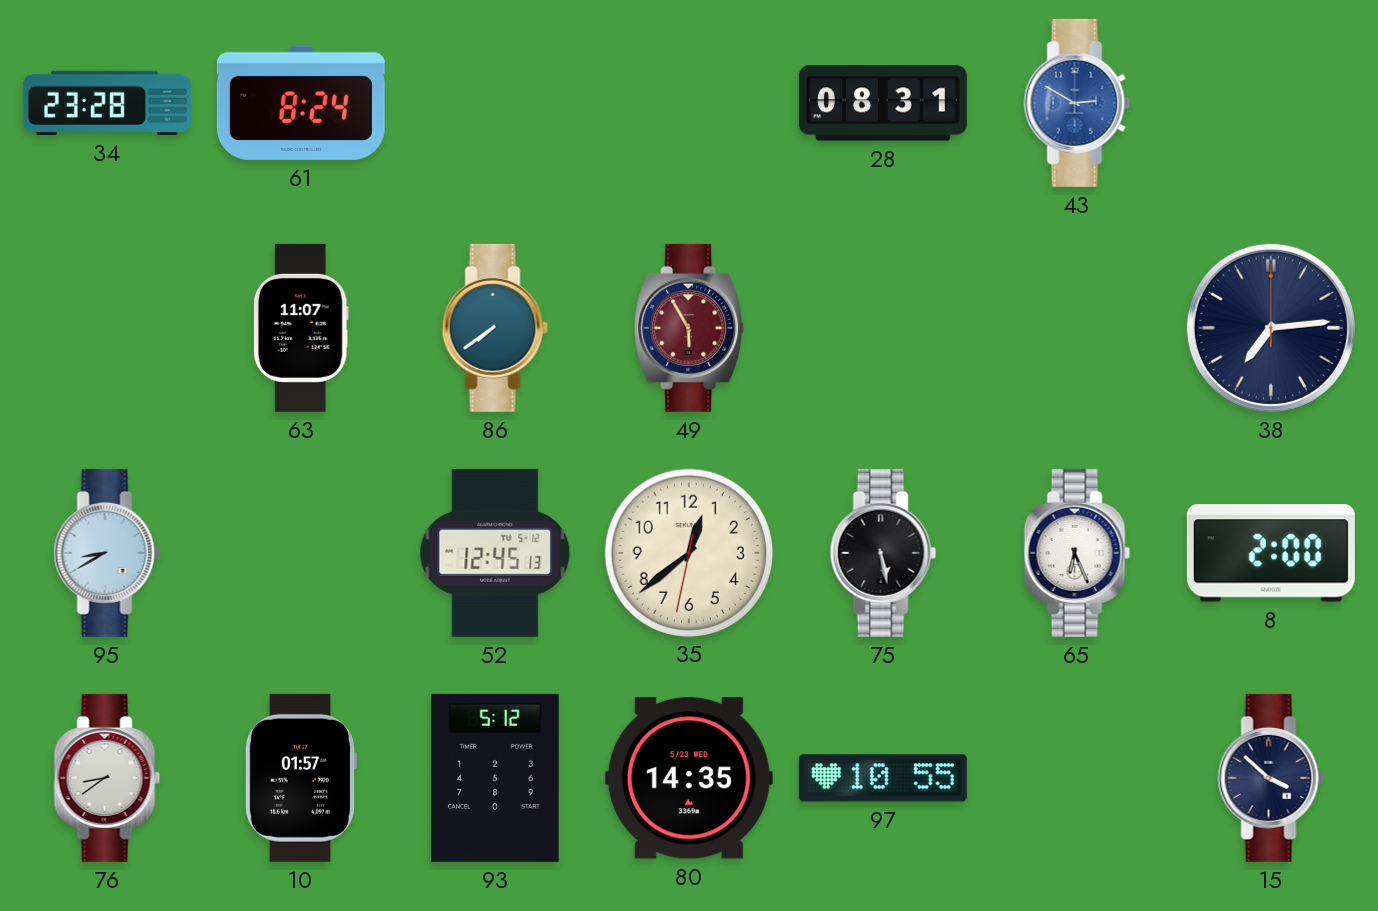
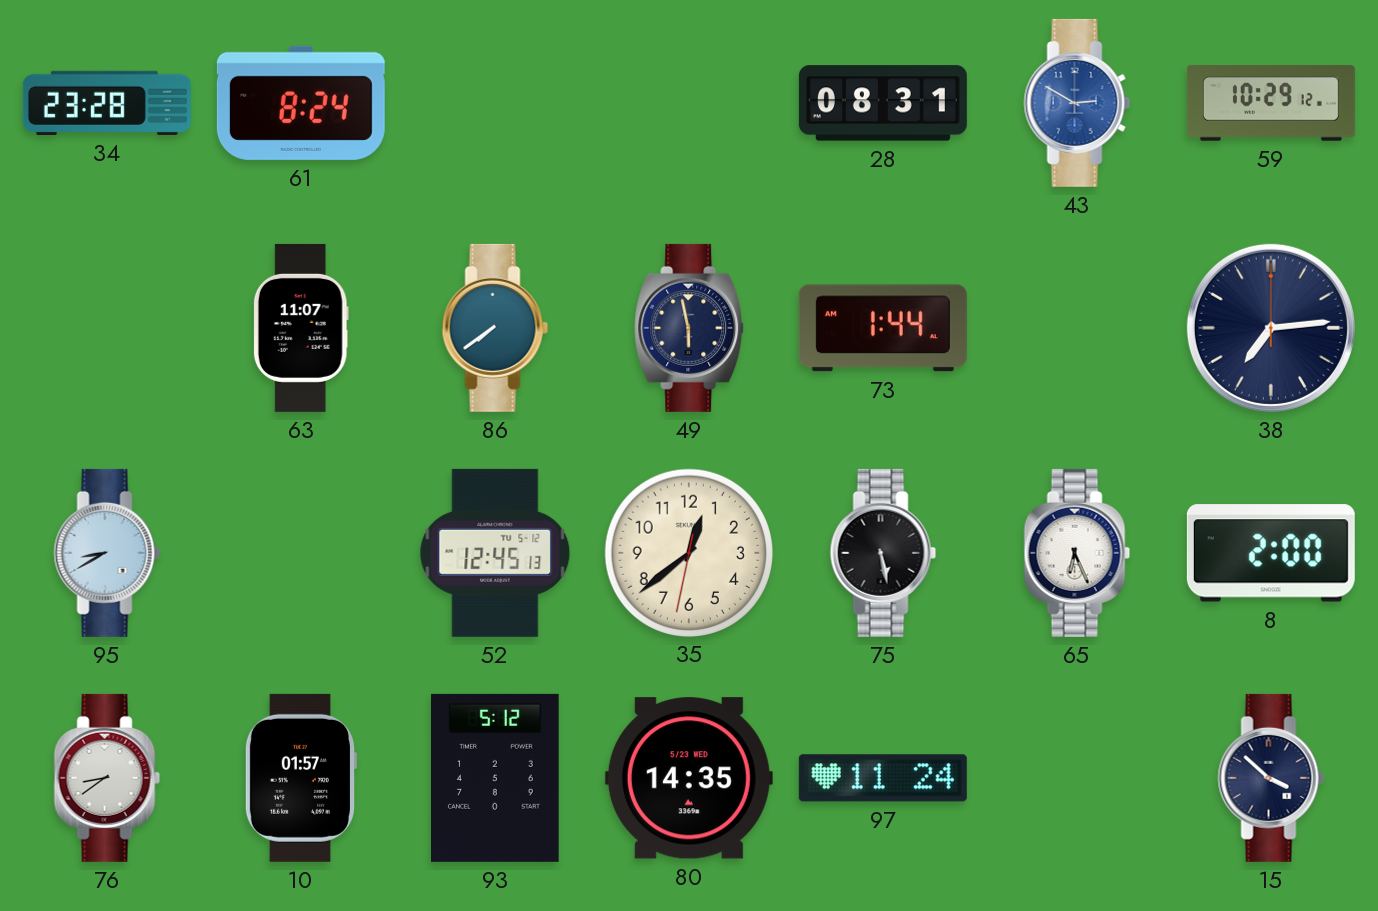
59: none -> 10:29 (1271, 103)
49: 5:55 -> 5:58 (690, 328)
49 dial: burgundy -> navy (690, 328)
73: none -> 1:44 (883, 328)
97: 10:55 -> 11:24 (883, 778)
